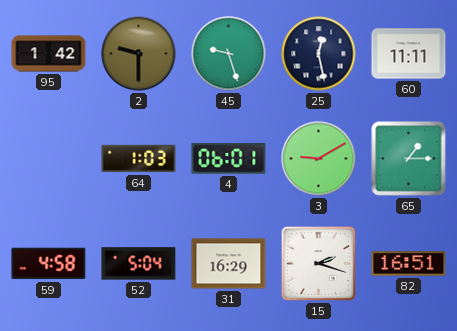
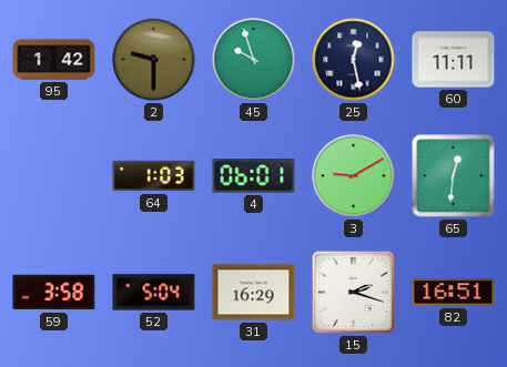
45: 9:27 -> 9:57 (254, 60)
65: 1:15 -> 12:31 (454, 176)
59: 4:58 -> 3:58 (54, 293)
